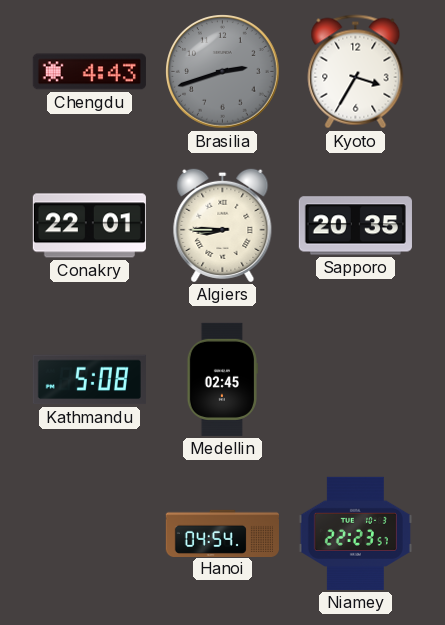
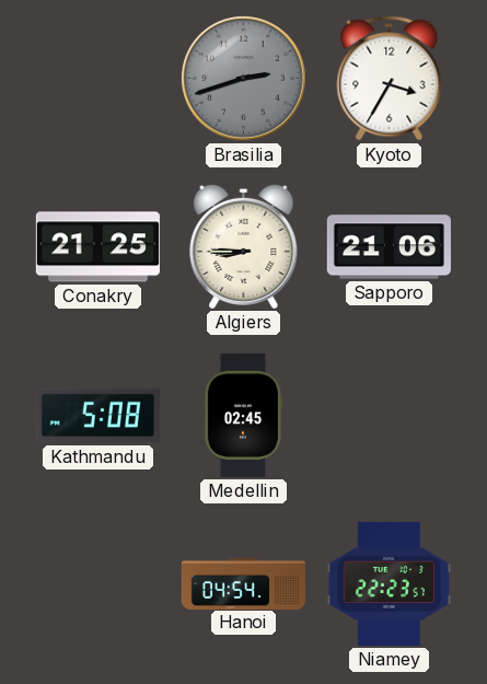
Chengdu: 4:43 -> none (89, 72)
Conakry: 22:01 -> 21:25 (97, 247)
Sapporo: 20:35 -> 21:06 (389, 247)
